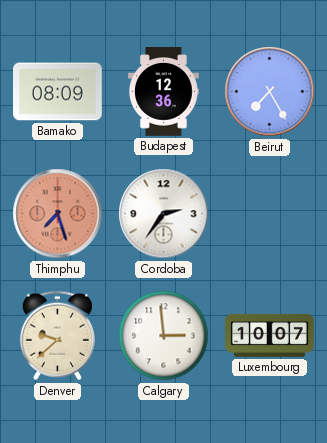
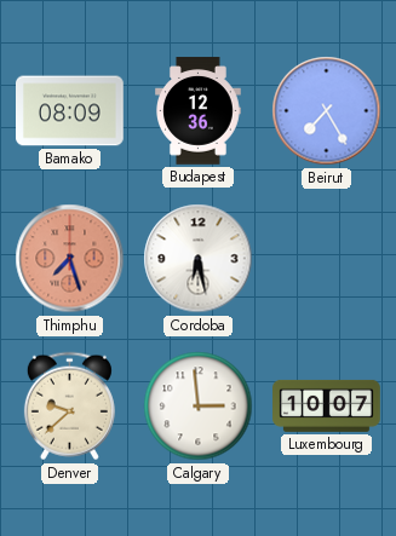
Cordoba: 2:36 -> 6:28 (199, 259)
